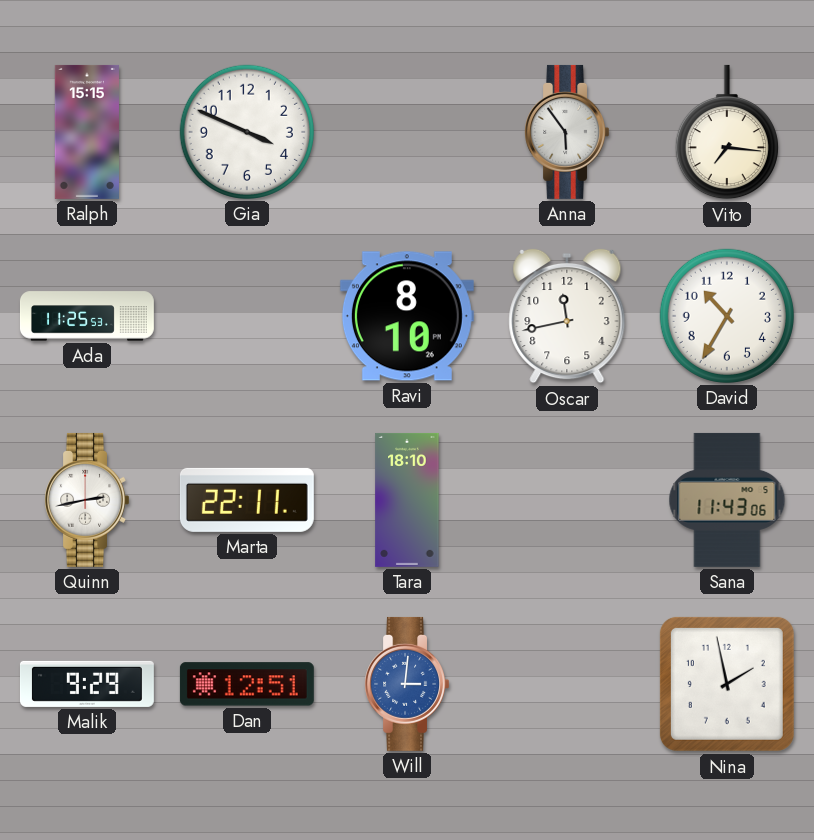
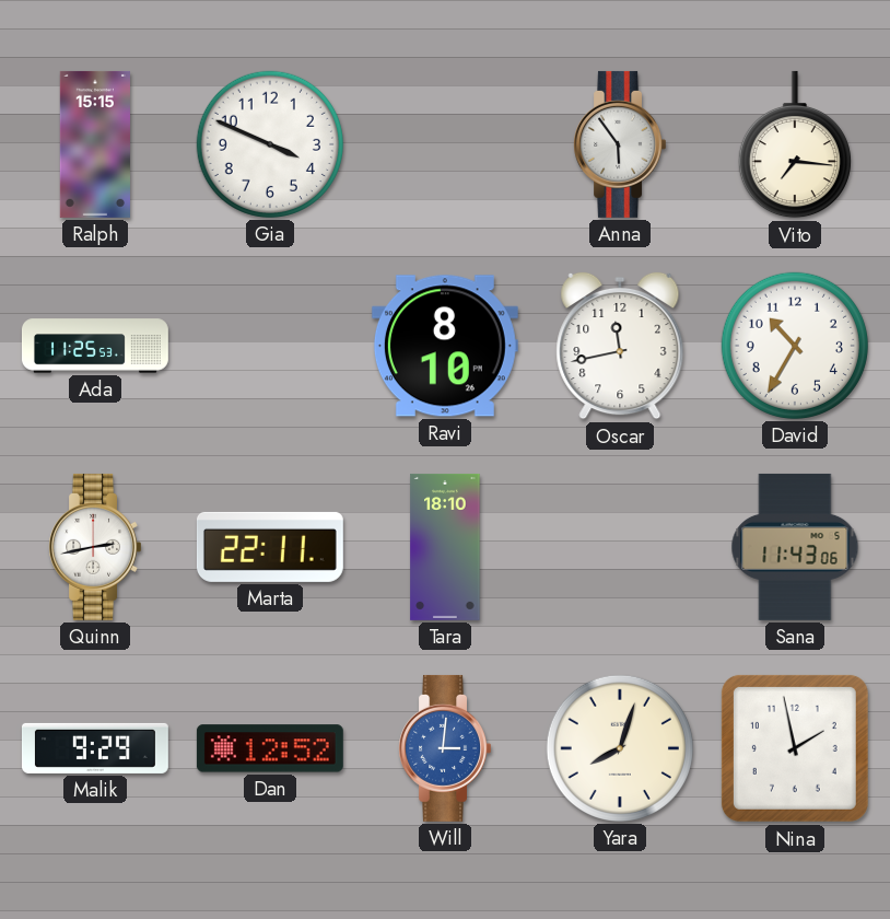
Dan: 12:51 -> 12:52 (270, 748)
Yara: none -> 8:03 (620, 748)
